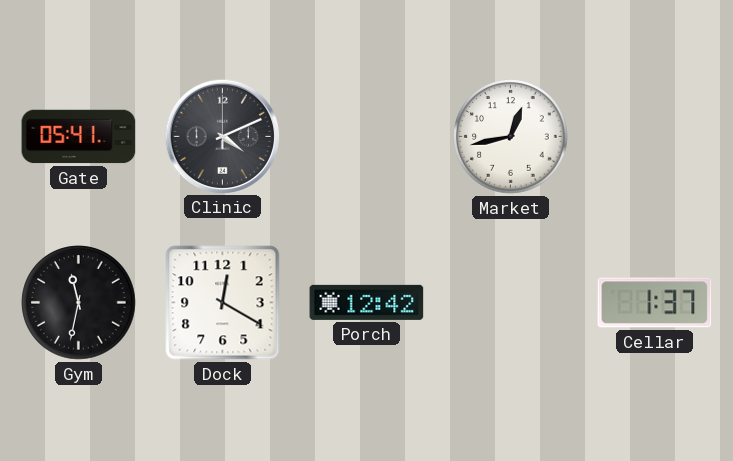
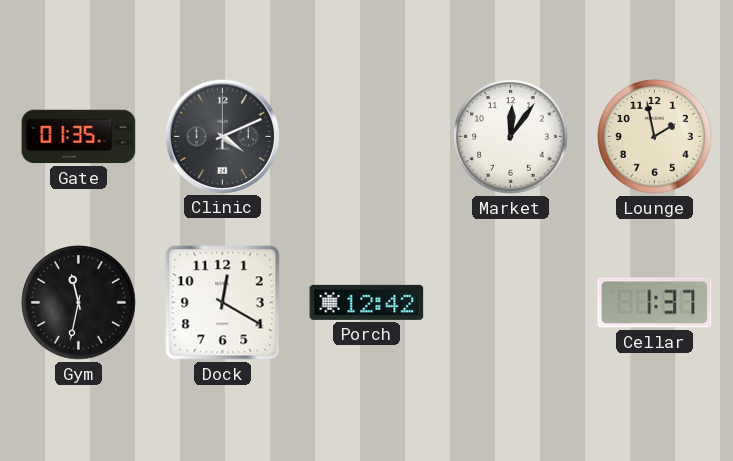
Gate: 05:41 -> 01:35 (79, 137)
Market: 12:43 -> 12:06 (511, 137)
Lounge: none -> 1:58 (655, 137)
